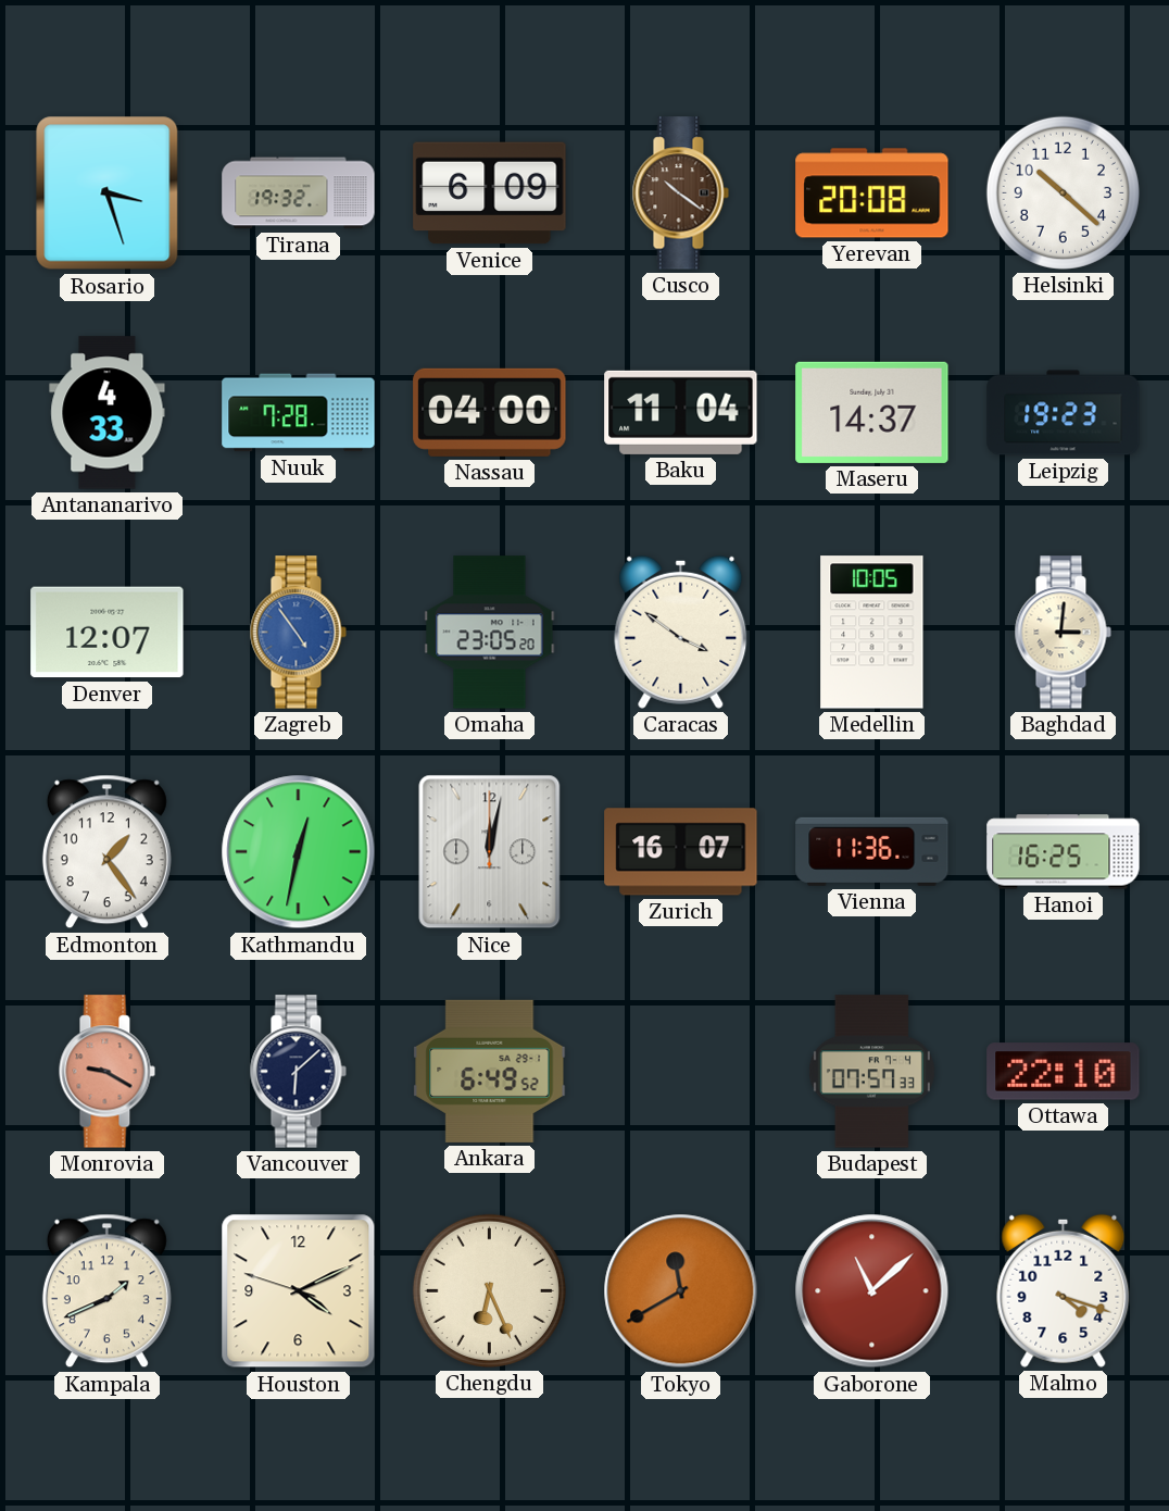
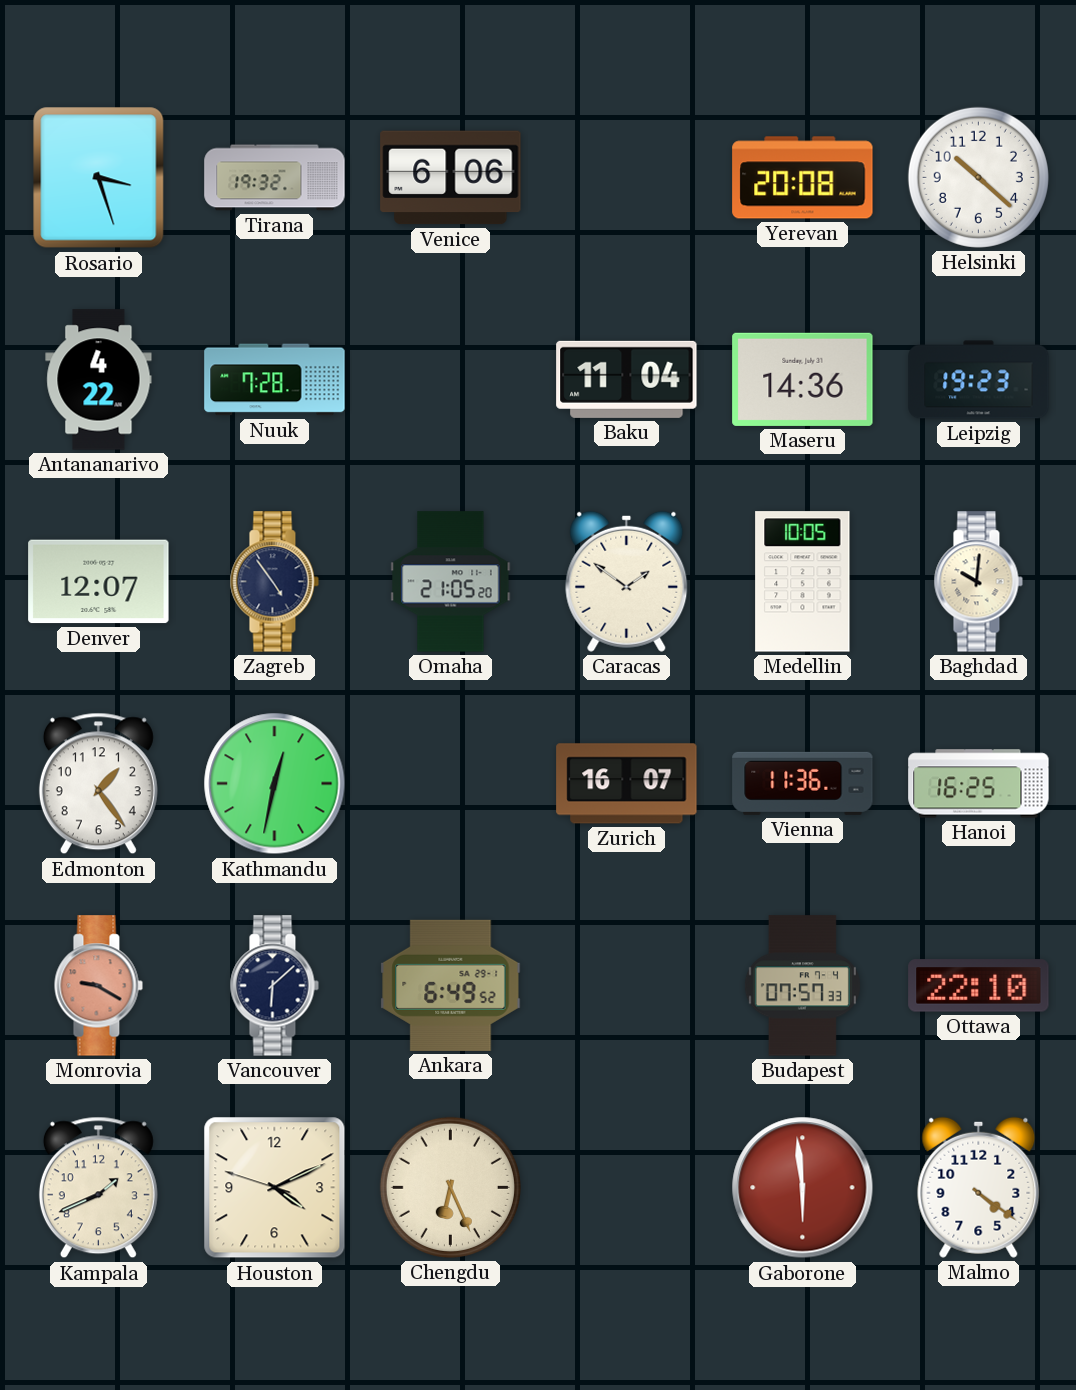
Venice: 6:09 -> 6:06 (451, 178)
Cusco: 10:21 -> none (680, 193)
Antananarivo: 4:33 -> 4:22 (99, 380)
Nassau: 04:00 -> none (490, 412)
Maseru: 14:37 -> 14:36 (803, 379)
Zagreb dial: blue -> navy (274, 582)
Omaha: 23:05 -> 21:05 (451, 582)
Caracas: 3:51 -> 1:51 (627, 581)
Baghdad: 3:01 -> 10:01 (978, 582)
Nice: 12:02 -> none (490, 852)
Tokyo: 11:40 -> none (681, 1291)
Gaborone: 11:08 -> 5:59 (803, 1188)
Malmo: 4:18 -> 4:21 (979, 1187)
